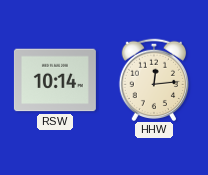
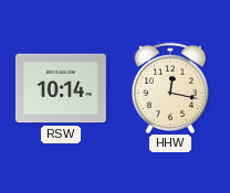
HHW: 12:14 -> 12:17 (170, 87)
